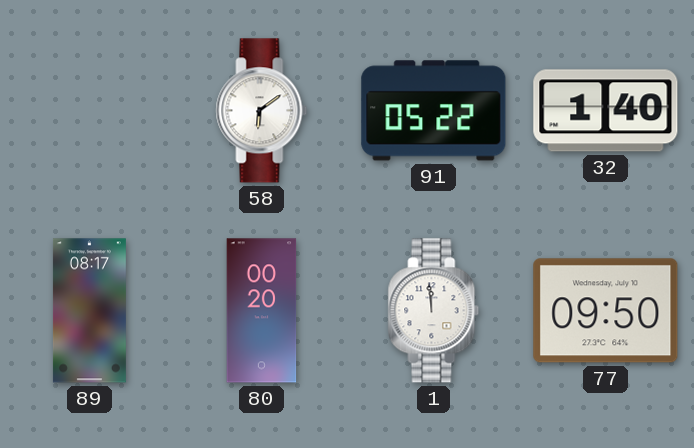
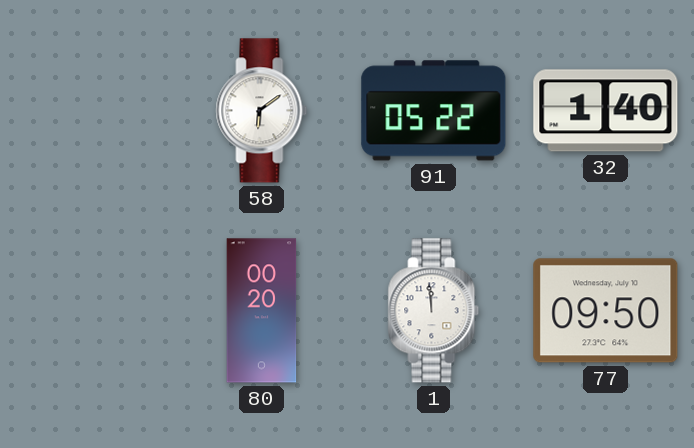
89: 08:17 -> none (89, 311)
